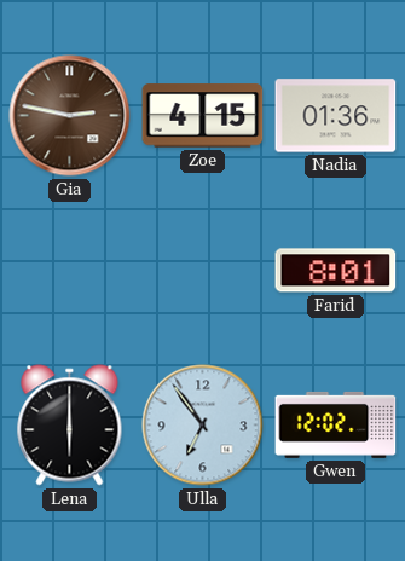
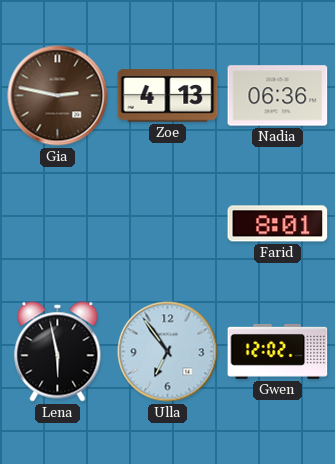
Zoe: 4:15 -> 4:13 (168, 96)
Nadia: 01:36 -> 06:36 (278, 96)
Lena: 6:00 -> 5:58 (58, 352)
